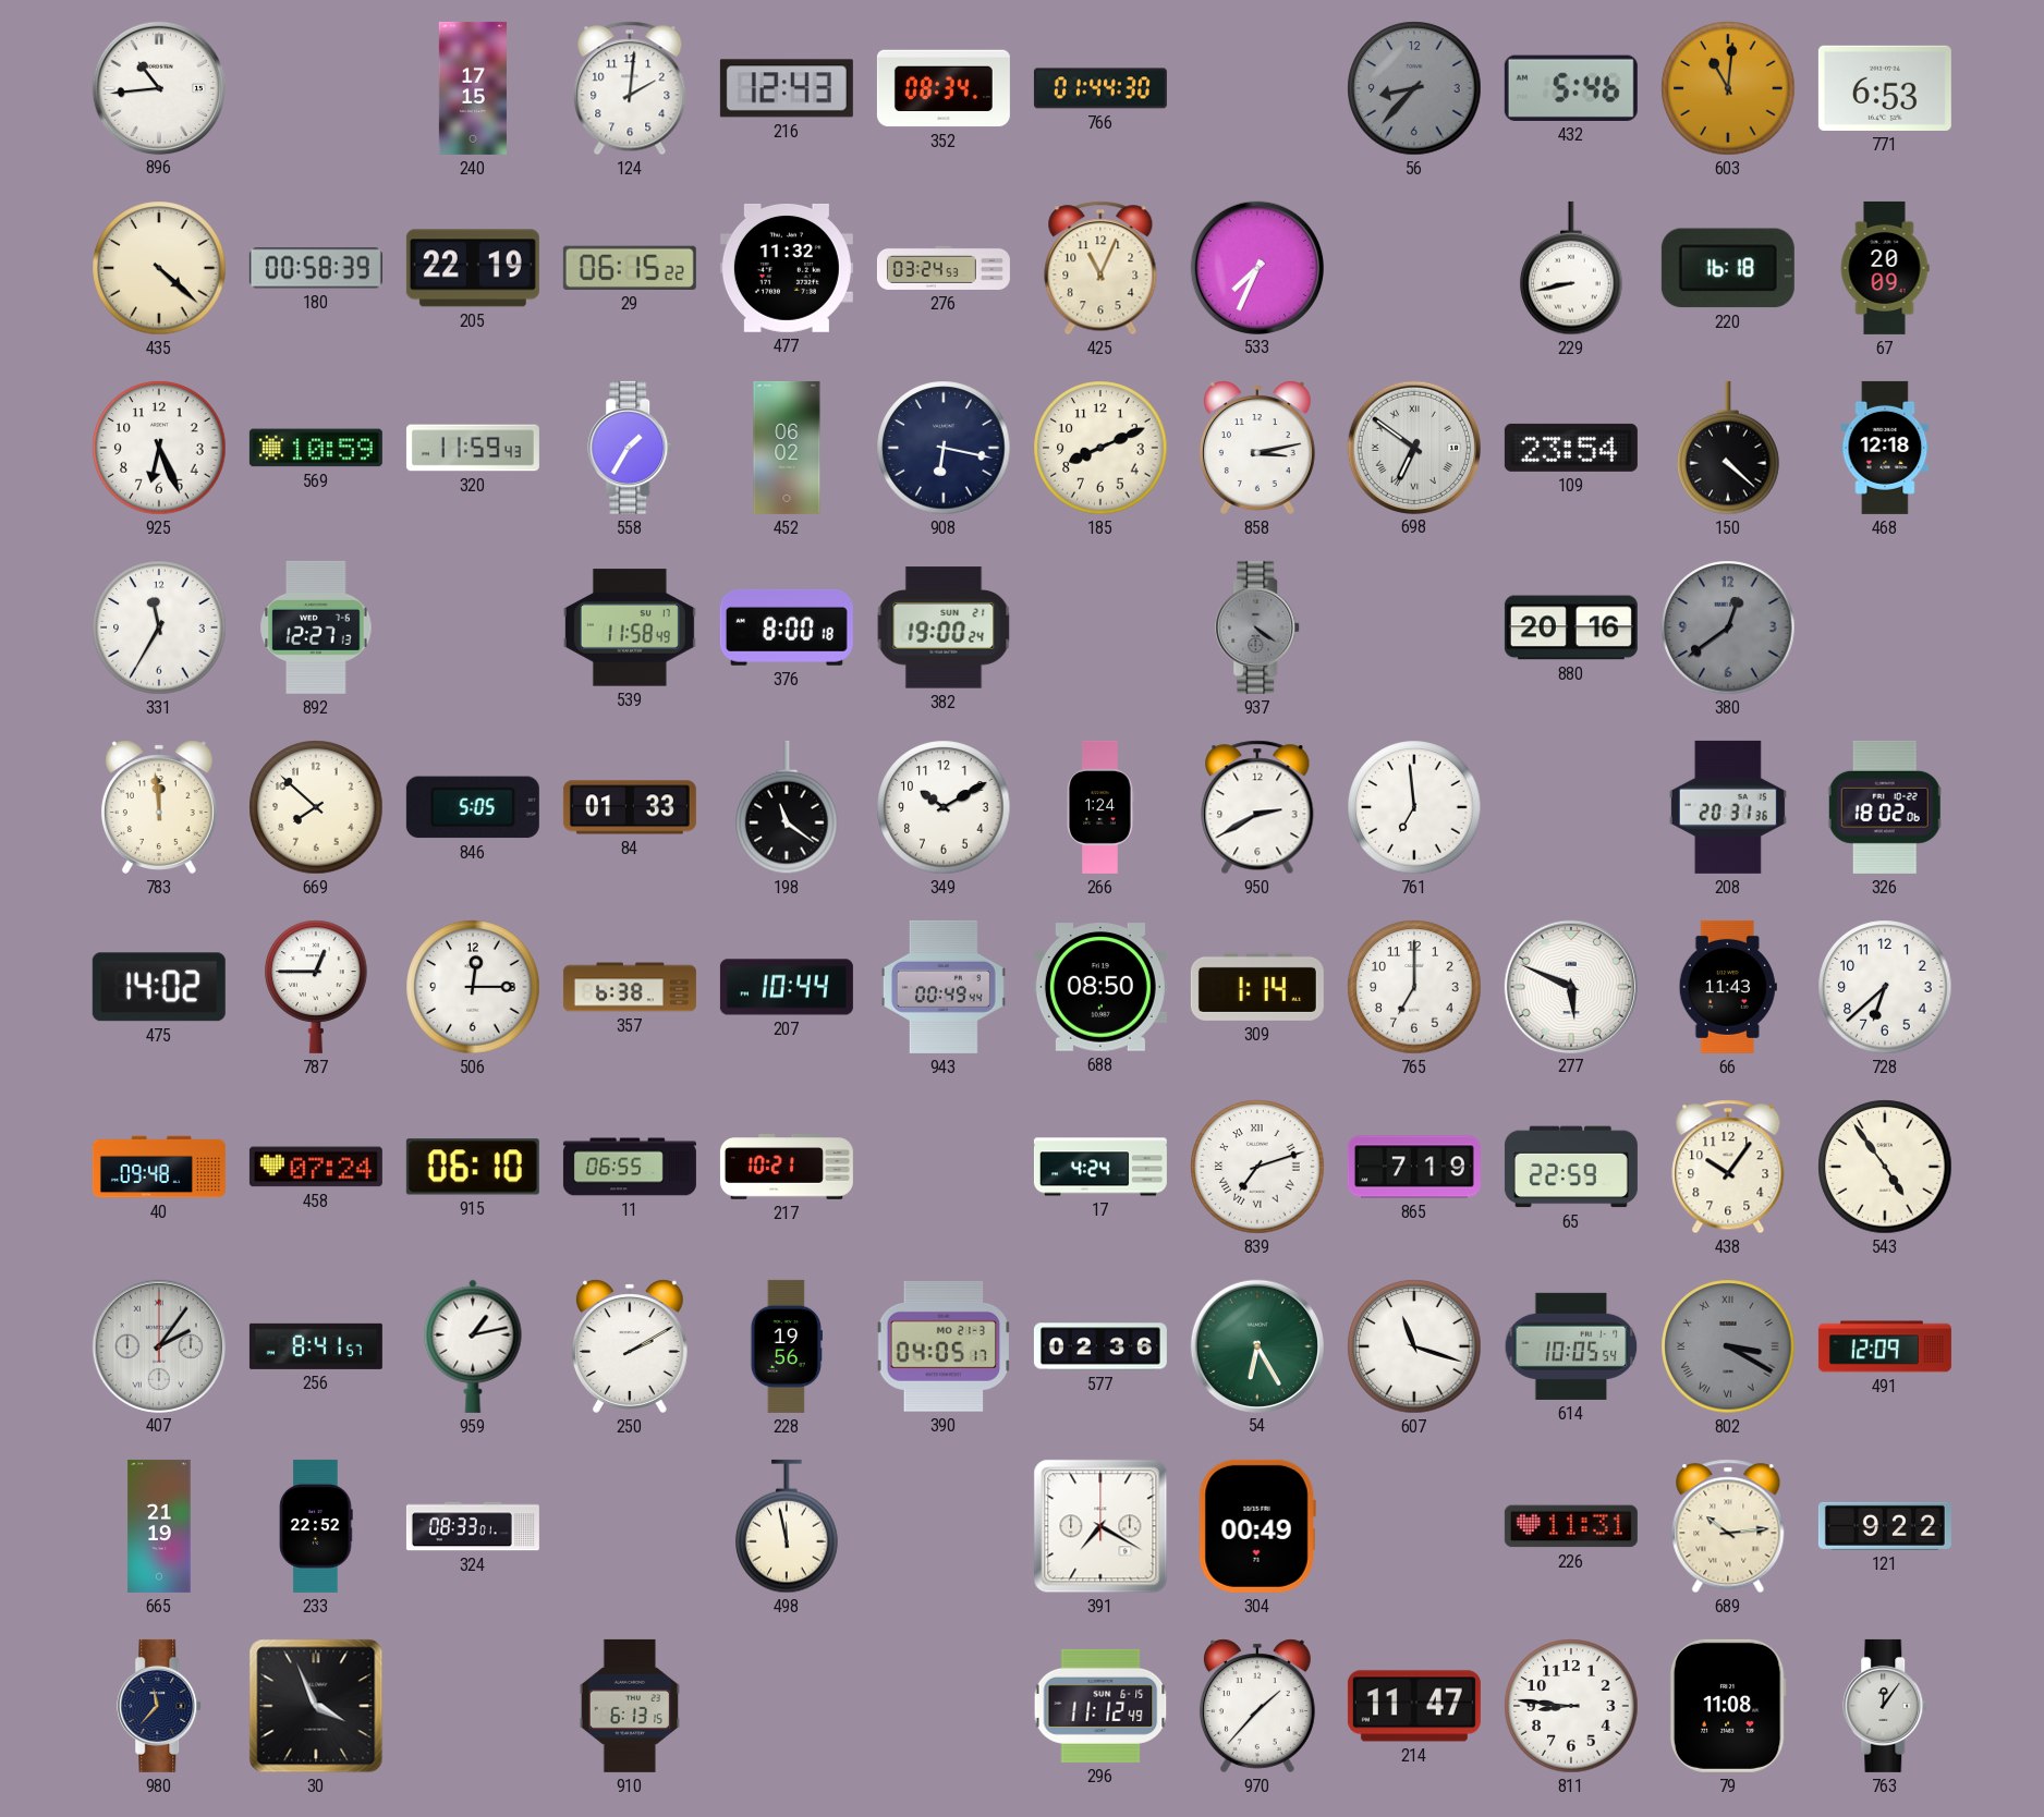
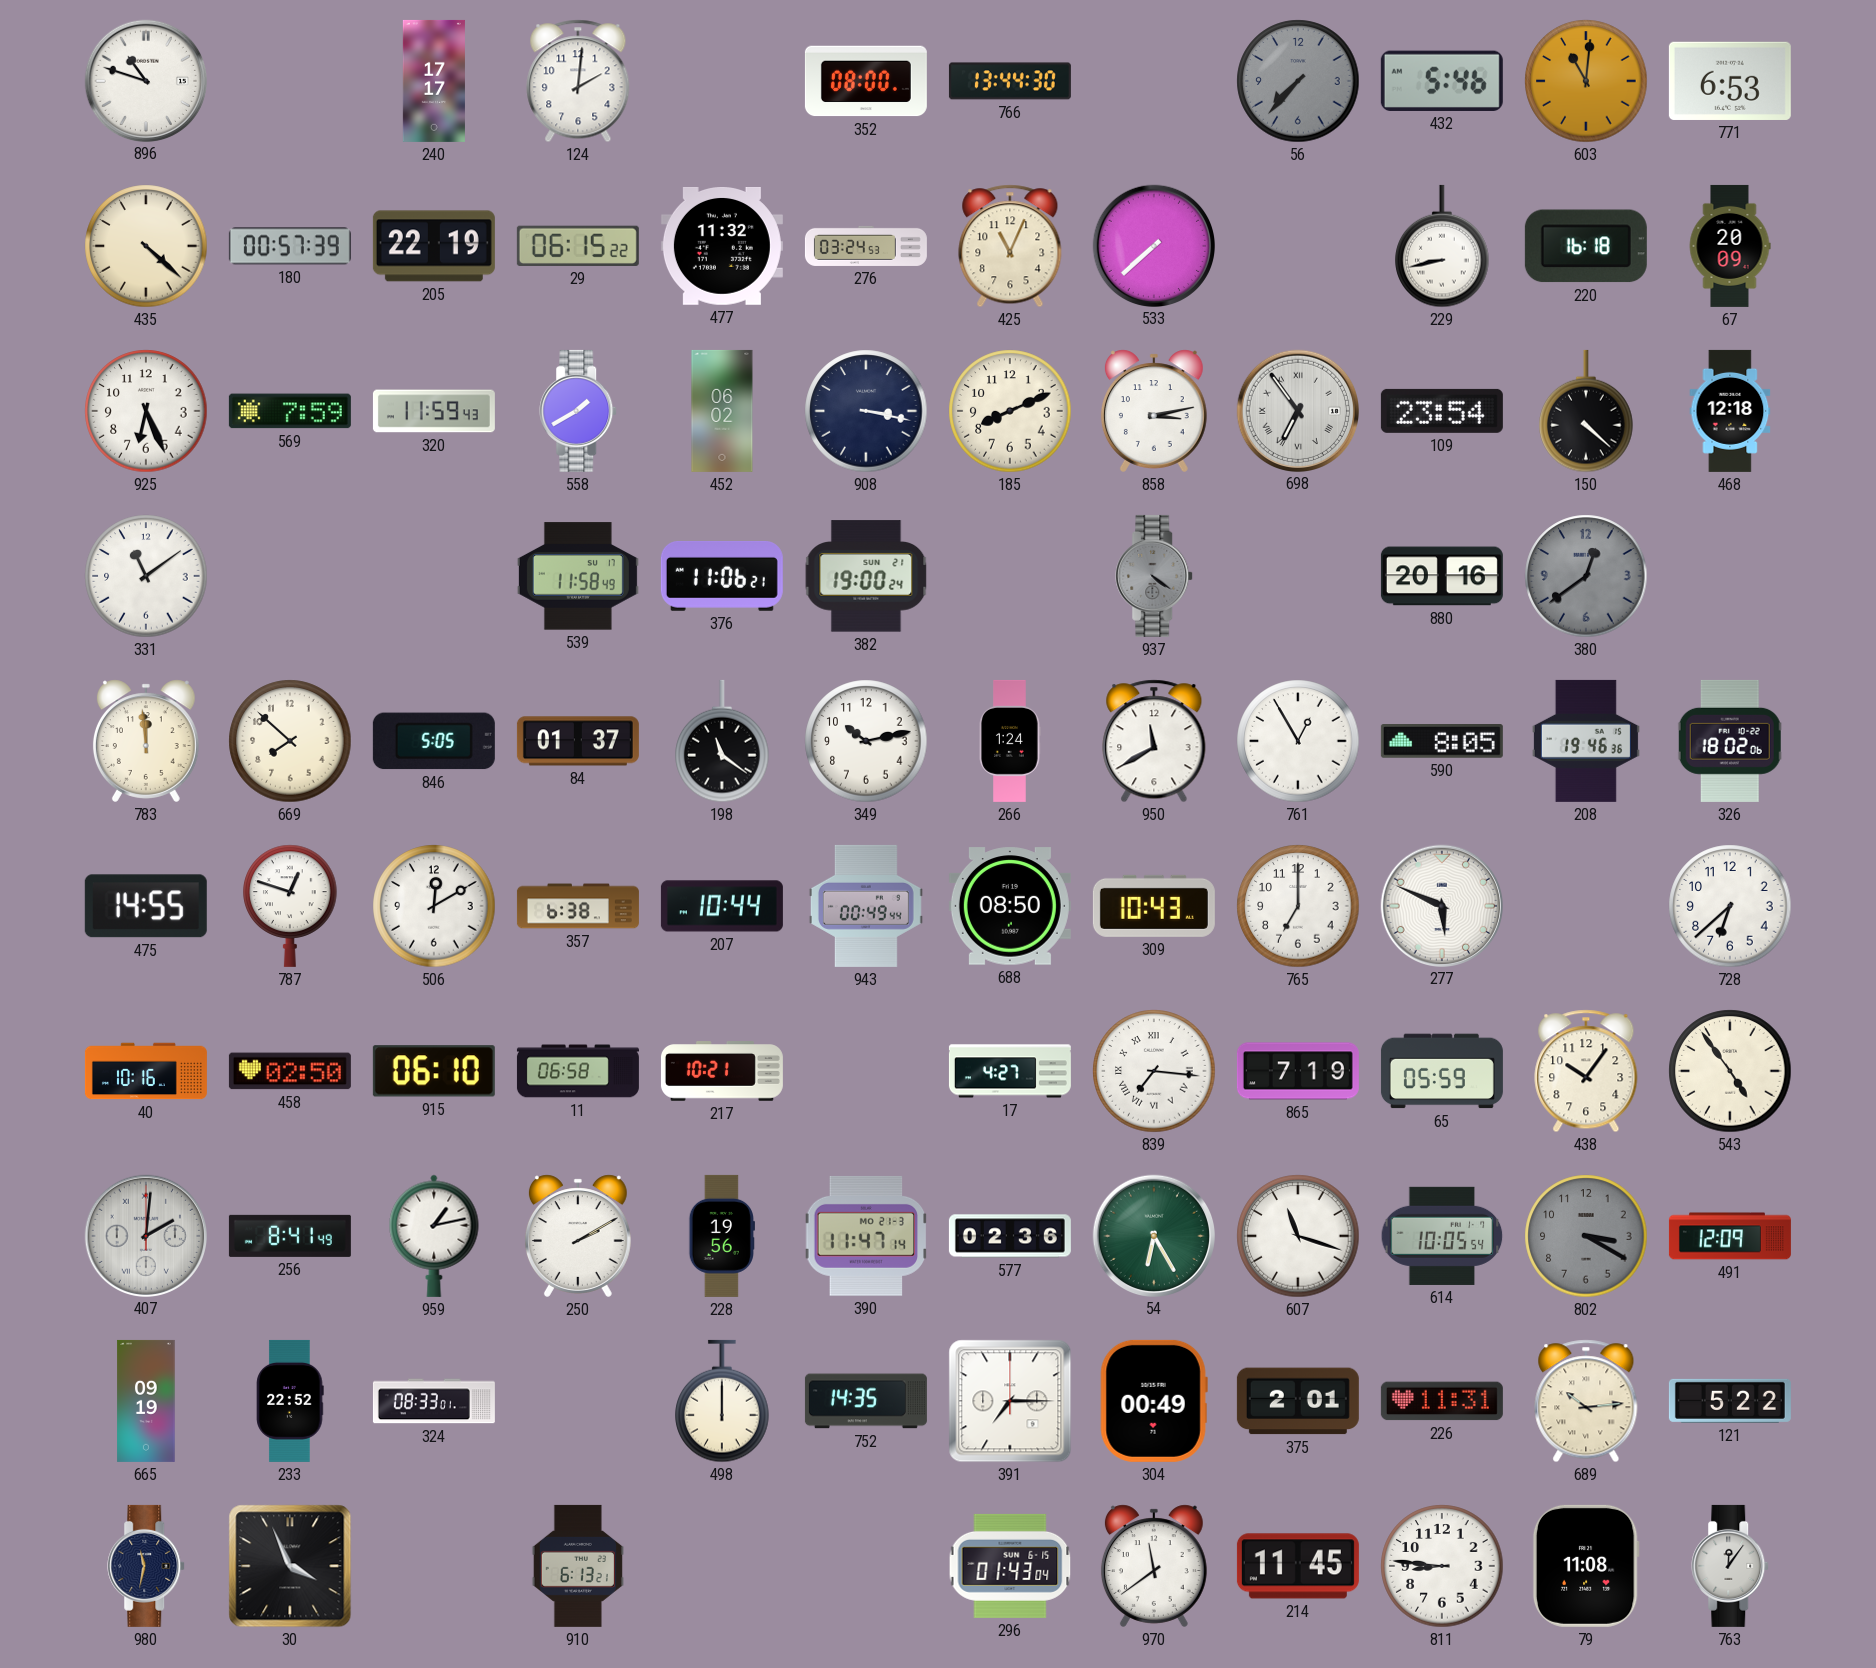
896: 10:44 -> 10:48 (145, 80)
240: 17:15 -> 17:17 (434, 81)
216: 12:43 -> none (787, 88)
352: 08:34 -> 08:00 (866, 81)
766: 01:44 -> 13:44 (1010, 81)
56: 8:37 -> 7:37 (1298, 81)
180: 00:58 -> 00:57 (290, 246)
533: 7:34 -> 7:38 (1153, 245)
569: 10:59 -> 7:59 (290, 411)
558: 1:35 -> 1:40 (579, 411)
908: 6:17 -> 3:17 (866, 411)
698: 6:51 -> 6:54 (1297, 410)
331: 11:35 -> 11:09 (146, 576)
892: 12:27 -> none (316, 627)
376: 8:00 -> 11:06 (722, 576)
84: 01:33 -> 01:37 (578, 741)
349: 10:10 -> 10:13 (866, 741)
950: 2:40 -> 11:40 (1154, 741)
761: 6:59 -> 12:55 (1298, 741)
590: none -> 8:05 (1442, 742)
208: 20:31 -> 19:46 (1586, 741)
475: 14:02 -> 14:55 (146, 906)
787: 12:45 -> 12:48 (290, 906)
506: 12:15 -> 12:10 (434, 906)
309: 1:14 -> 10:43 (1154, 906)
66: 11:43 -> none (1728, 987)
40: 09:48 -> 10:16 (146, 1071)
458: 07:24 -> 02:50 (290, 1071)
11: 06:55 -> 06:58 (578, 1071)
17: 4:24 -> 4:27 (1010, 1071)
839: 7:12 -> 7:16 (1154, 1071)
65: 22:59 -> 05:59 (1442, 1071)
407: 2:06 -> 2:01 (145, 1235)
256: 8:41:57 -> 8:41:49 (290, 1236)
390: 04:05 -> 11:47 (866, 1236)
802 numerals: Roman -> Arabic (1586, 1236)
665: 21:19 -> 09:19 (146, 1401)
498: 11:58 -> 12:00 (722, 1401)
752: none -> 14:35 (866, 1401)
391: 7:20 -> 7:15 (1010, 1401)
375: none -> 2:01 (1298, 1401)
121: 9:22 -> 5:22 (1730, 1401)
980: 11:37 -> 11:32 (147, 1566)
910: 6:13:15 -> 6:13:21 (578, 1566)
296: 11:12 -> 01:43 (1010, 1566)
970: 1:37 -> 11:39 (1154, 1566)
214: 11:47 -> 11:45 (1298, 1566)
